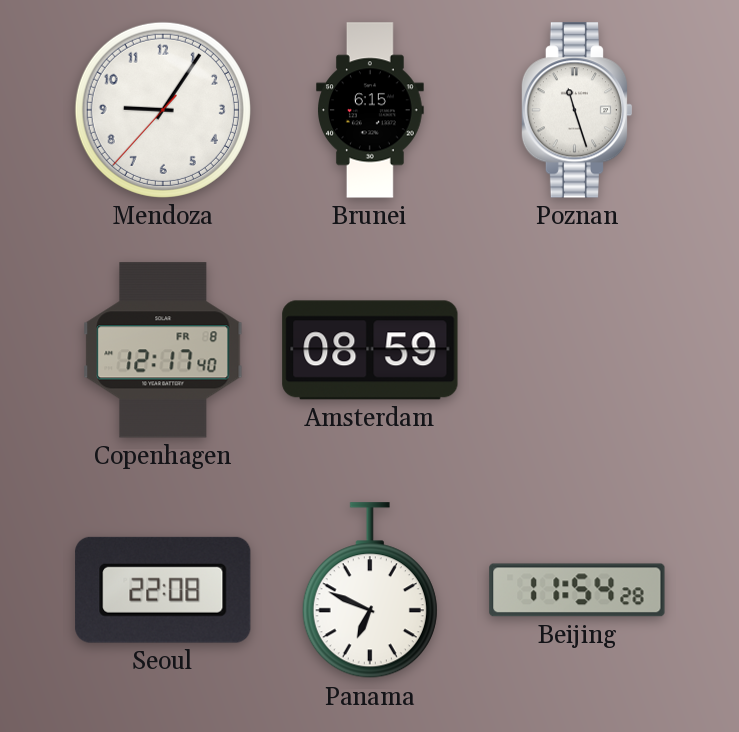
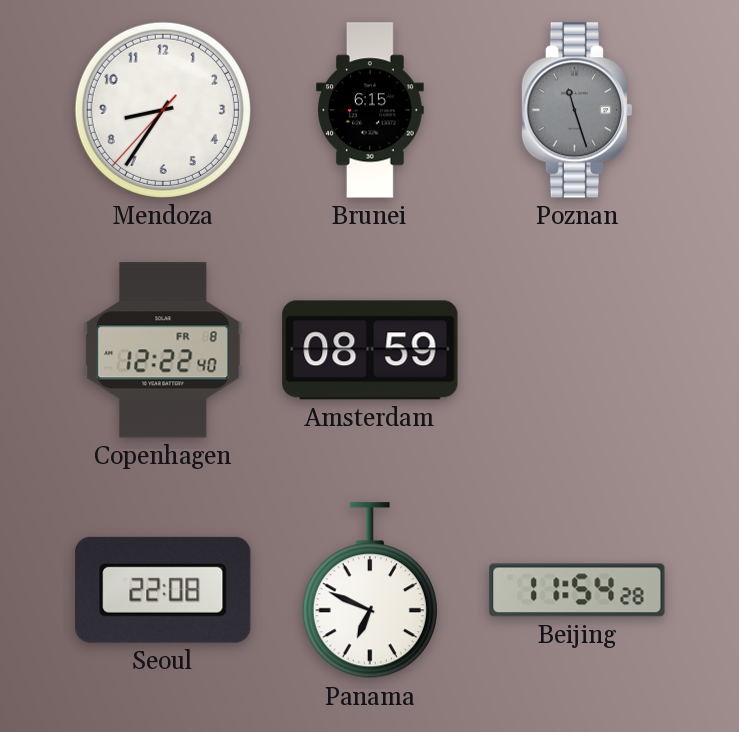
Mendoza: 9:05 -> 8:35 (163, 110)
Poznan dial: white -> grey (577, 110)
Copenhagen: 12:17 -> 12:22 (163, 350)
